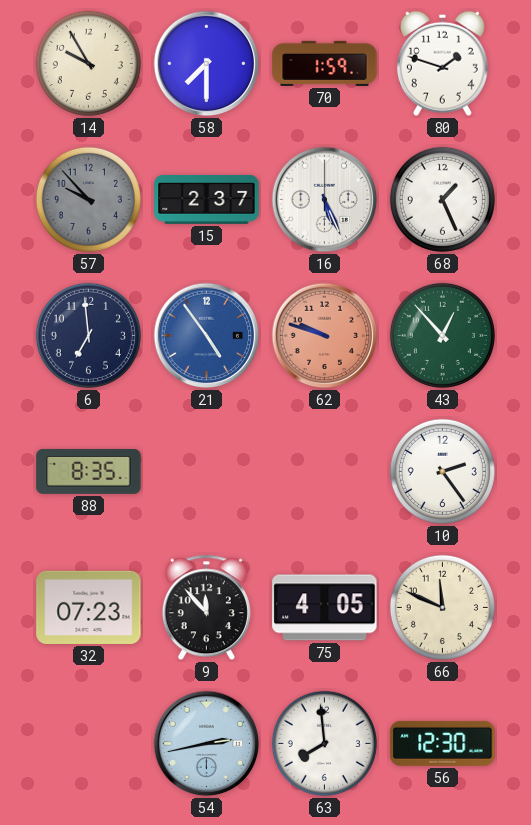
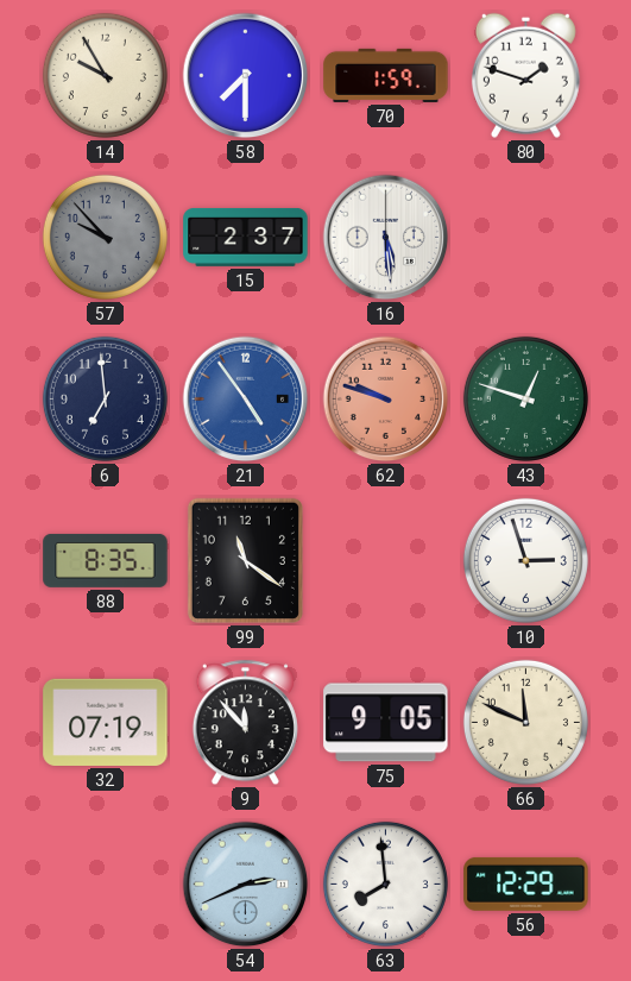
16: 5:26 -> 5:29 (386, 238)
68: 1:26 -> none (442, 199)
43: 12:53 -> 12:48 (525, 398)
99: none -> 11:21 (245, 560)
10: 2:24 -> 2:57 (525, 560)
32: 07:23 -> 07:19 (106, 722)
75: 4:05 -> 9:05 (386, 723)
54: 2:43 -> 2:41 (246, 885)
56: 12:30 -> 12:29 (526, 883)
